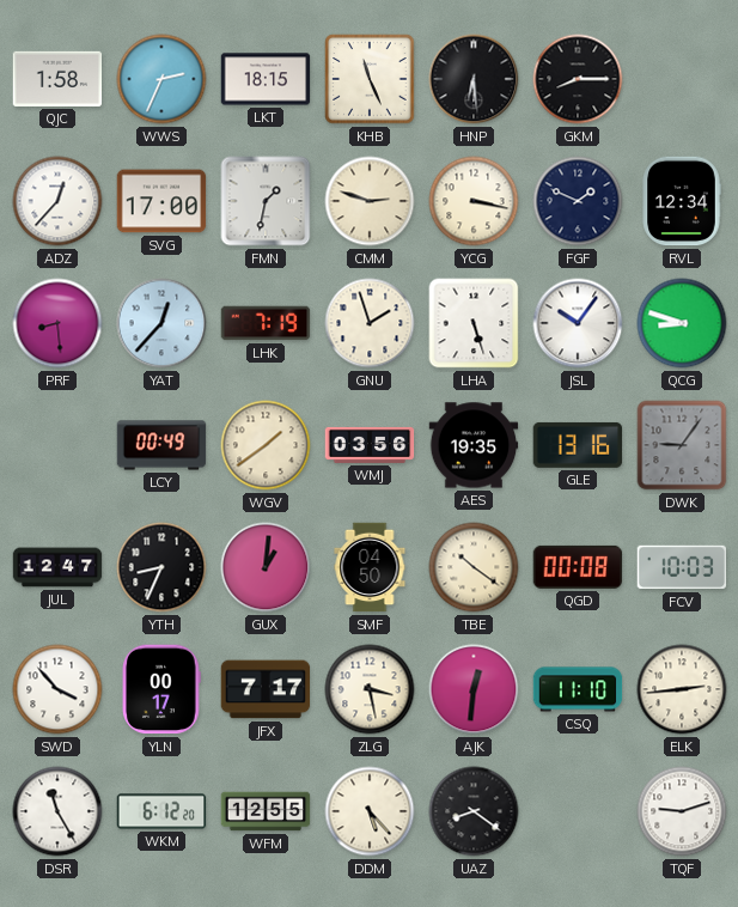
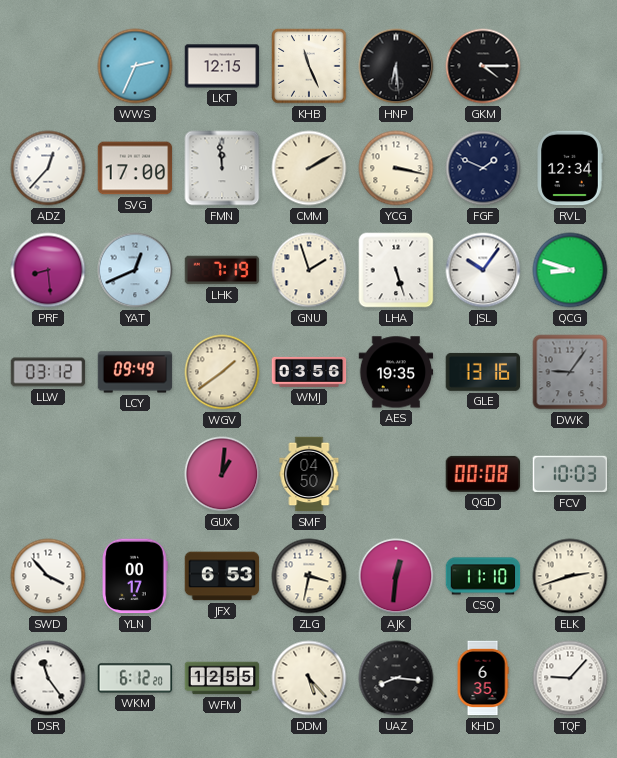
QJC: 1:58 -> none (57, 79)
LKT: 18:15 -> 12:15 (222, 66)
GKM: 8:15 -> 4:15 (483, 66)
FMN: 1:32 -> 11:59 (222, 168)
CMM: 2:48 -> 2:10 (309, 168)
YAT: 12:37 -> 12:41 (135, 270)
LLW: none -> 03:12 (48, 372)
LCY: 00:49 -> 09:49 (135, 372)
JUL: 12:47 -> none (57, 567)
YTH: 8:34 -> none (161, 567)
TBE: 10:21 -> none (474, 567)
JFX: 7:17 -> 6:53 (222, 576)
ZLG: 3:28 -> 3:32 (309, 576)
ELK: 2:44 -> 2:42 (570, 576)
DSR: 11:25 -> 11:24 (48, 678)
UAZ: 8:21 -> 8:16 (396, 678)
KHD: none -> 6:35 (483, 678)
TQF: 9:12 -> 9:07 (570, 678)
